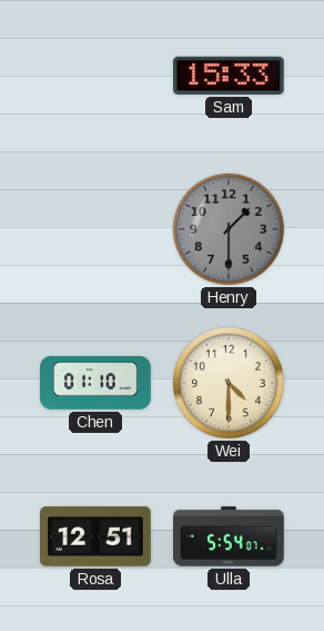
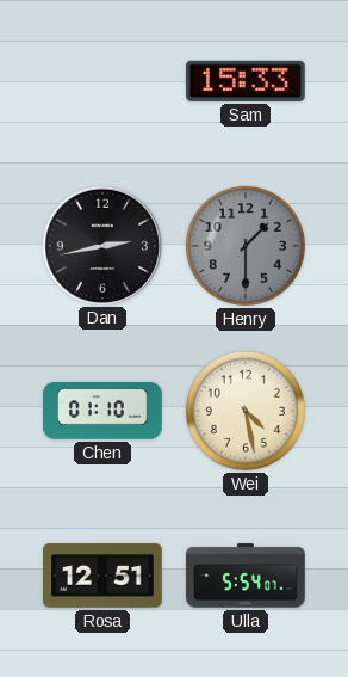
Dan: none -> 2:43 (101, 245)
Wei: 4:30 -> 4:28 (246, 411)
